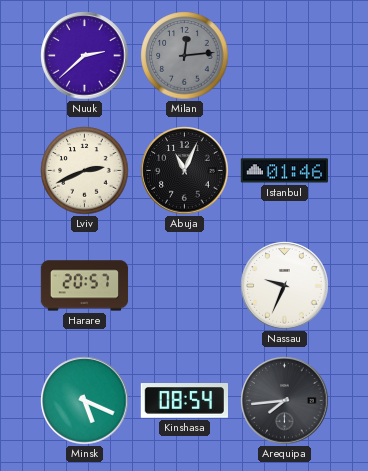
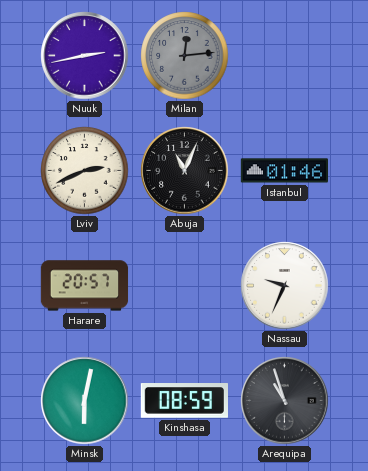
Nuuk: 2:38 -> 2:43 (85, 56)
Minsk: 5:19 -> 6:02 (85, 401)
Kinshasa: 08:54 -> 08:59 (184, 401)
Arequipa: 7:44 -> 10:57 (285, 401)
